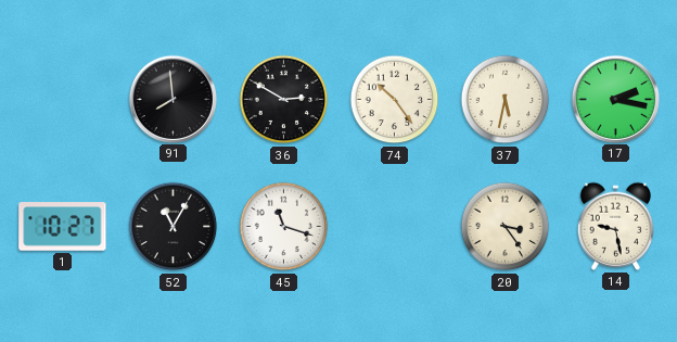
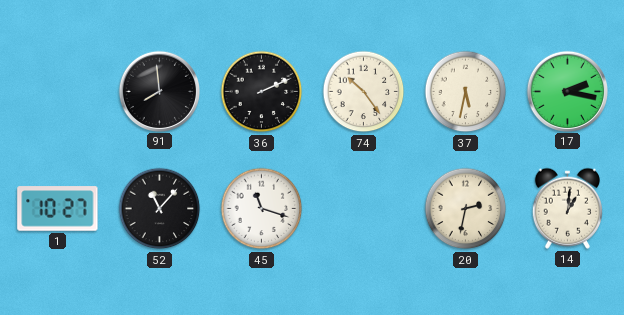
36: 2:50 -> 2:11 (262, 92)
52: 11:05 -> 11:07 (160, 209)
20: 3:24 -> 2:32 (466, 209)
14: 9:28 -> 1:01 (567, 208)
